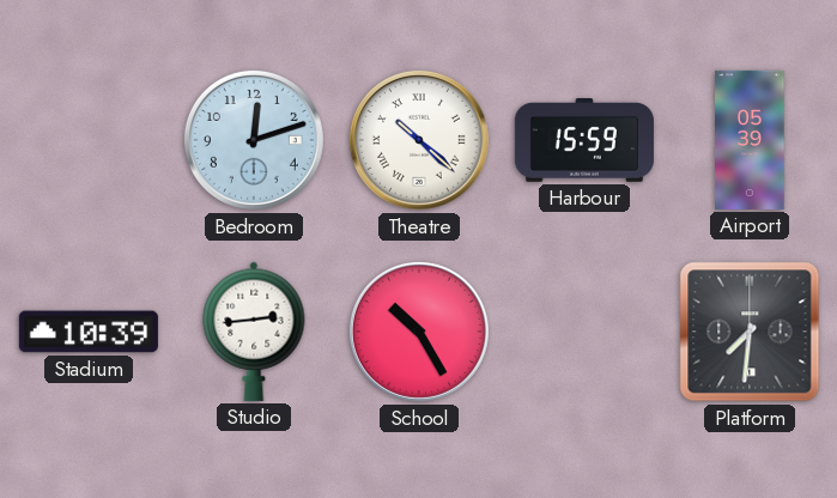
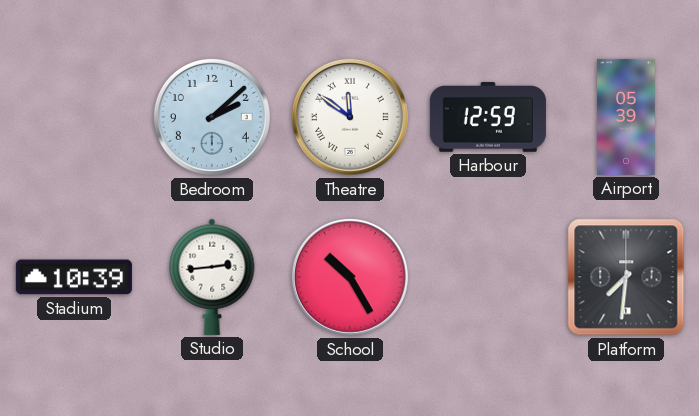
Bedroom: 12:12 -> 2:08 (212, 117)
Theatre: 10:22 -> 11:51 (350, 117)
Harbour: 15:59 -> 12:59 (488, 118)
